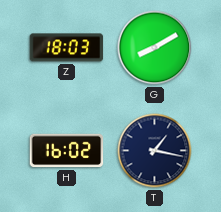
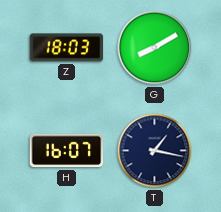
H: 16:02 -> 16:07 (67, 151)
